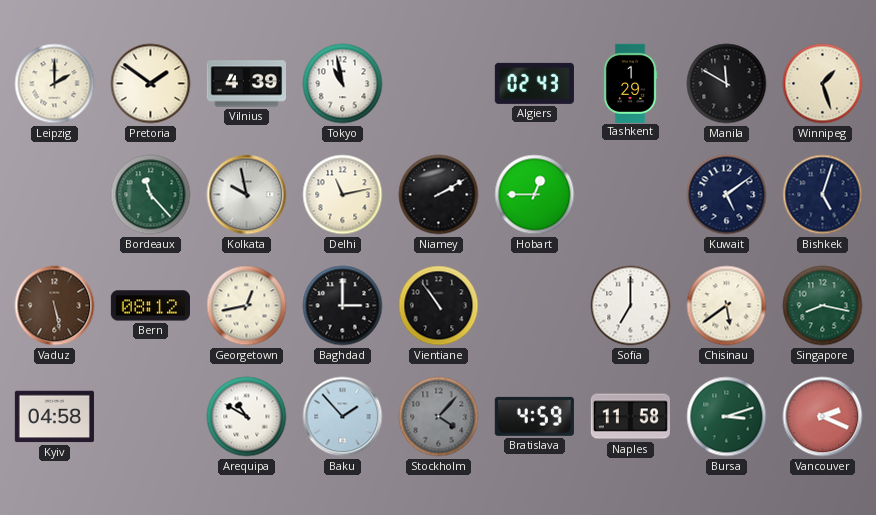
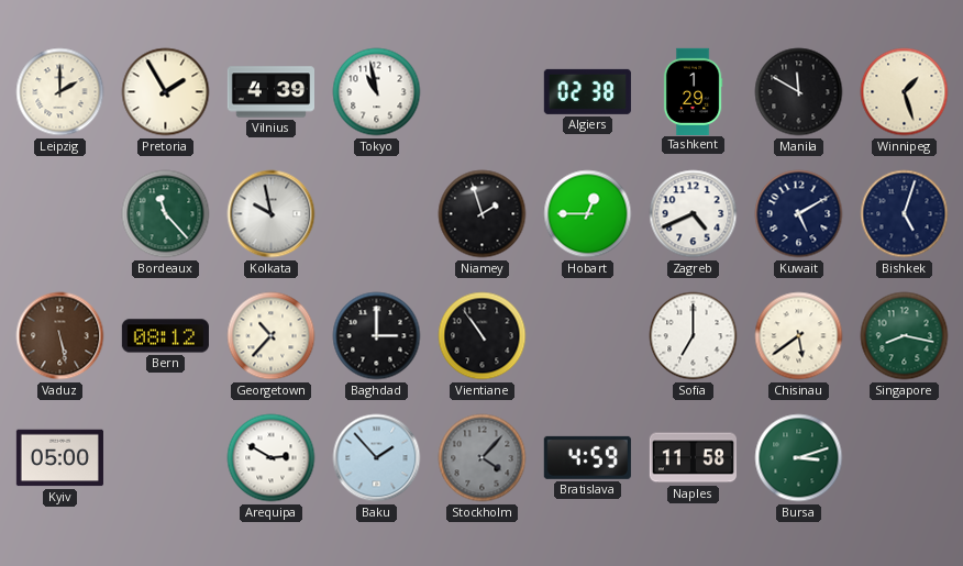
Pretoria: 1:51 -> 1:55 (166, 92)
Algiers: 02:43 -> 02:38 (587, 91)
Delhi: 11:13 -> none (343, 195)
Niamey: 2:10 -> 1:57 (483, 214)
Zagreb: none -> 4:41 (694, 214)
Kuwait: 5:09 -> 5:10 (799, 214)
Georgetown: 12:43 -> 10:37 (272, 336)
Kyiv: 04:58 -> 05:00 (59, 458)
Arequipa: 10:50 -> 2:50 (272, 458)
Vancouver: 2:19 -> none (823, 417)
